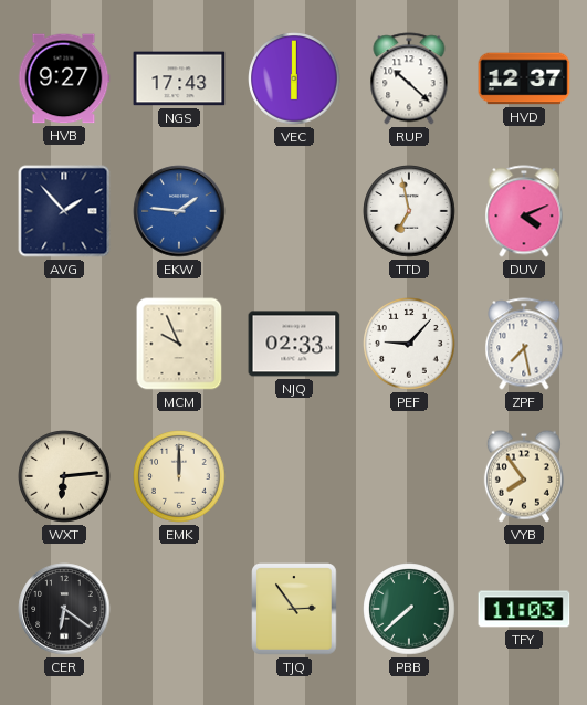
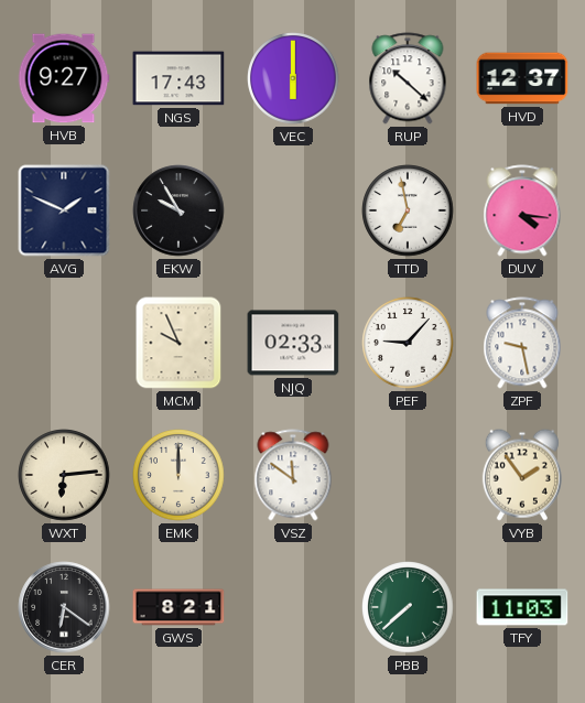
AVG: 1:53 -> 1:49 (64, 210)
EKW: 1:46 -> 9:55 (178, 210)
EKW dial: blue -> black (178, 210)
DUV: 4:11 -> 4:16 (522, 210)
ZPF: 7:28 -> 9:28 (522, 343)
VSZ: none -> 11:51 (293, 475)
VYB: 7:54 -> 1:54 (522, 475)
GWS: none -> 8:21 (178, 607)
TJQ: 2:54 -> none (294, 609)
